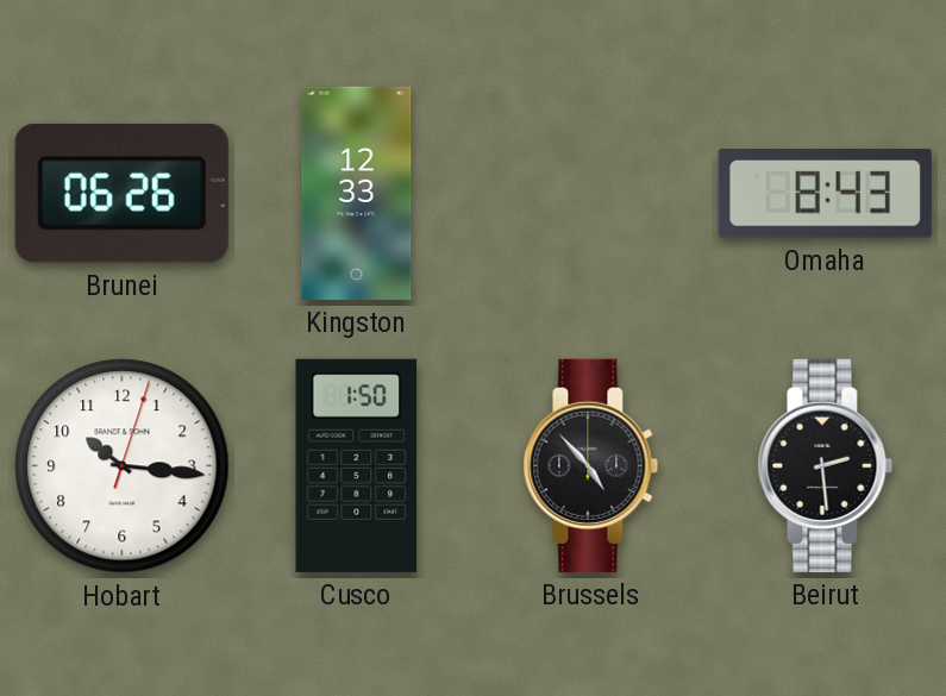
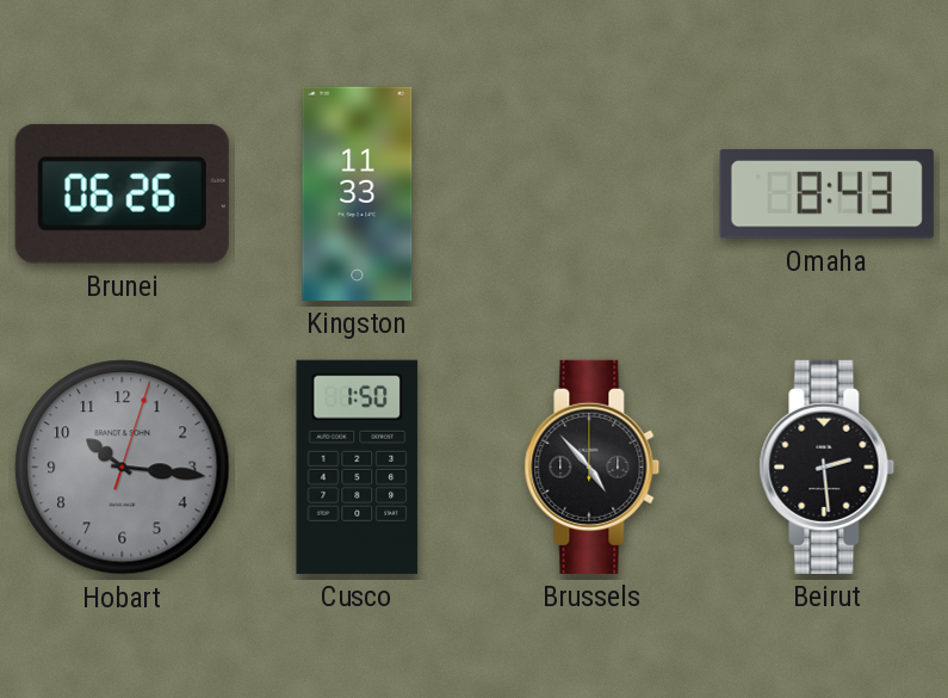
Kingston: 12:33 -> 11:33 (358, 193)
Hobart dial: white -> grey (123, 468)
